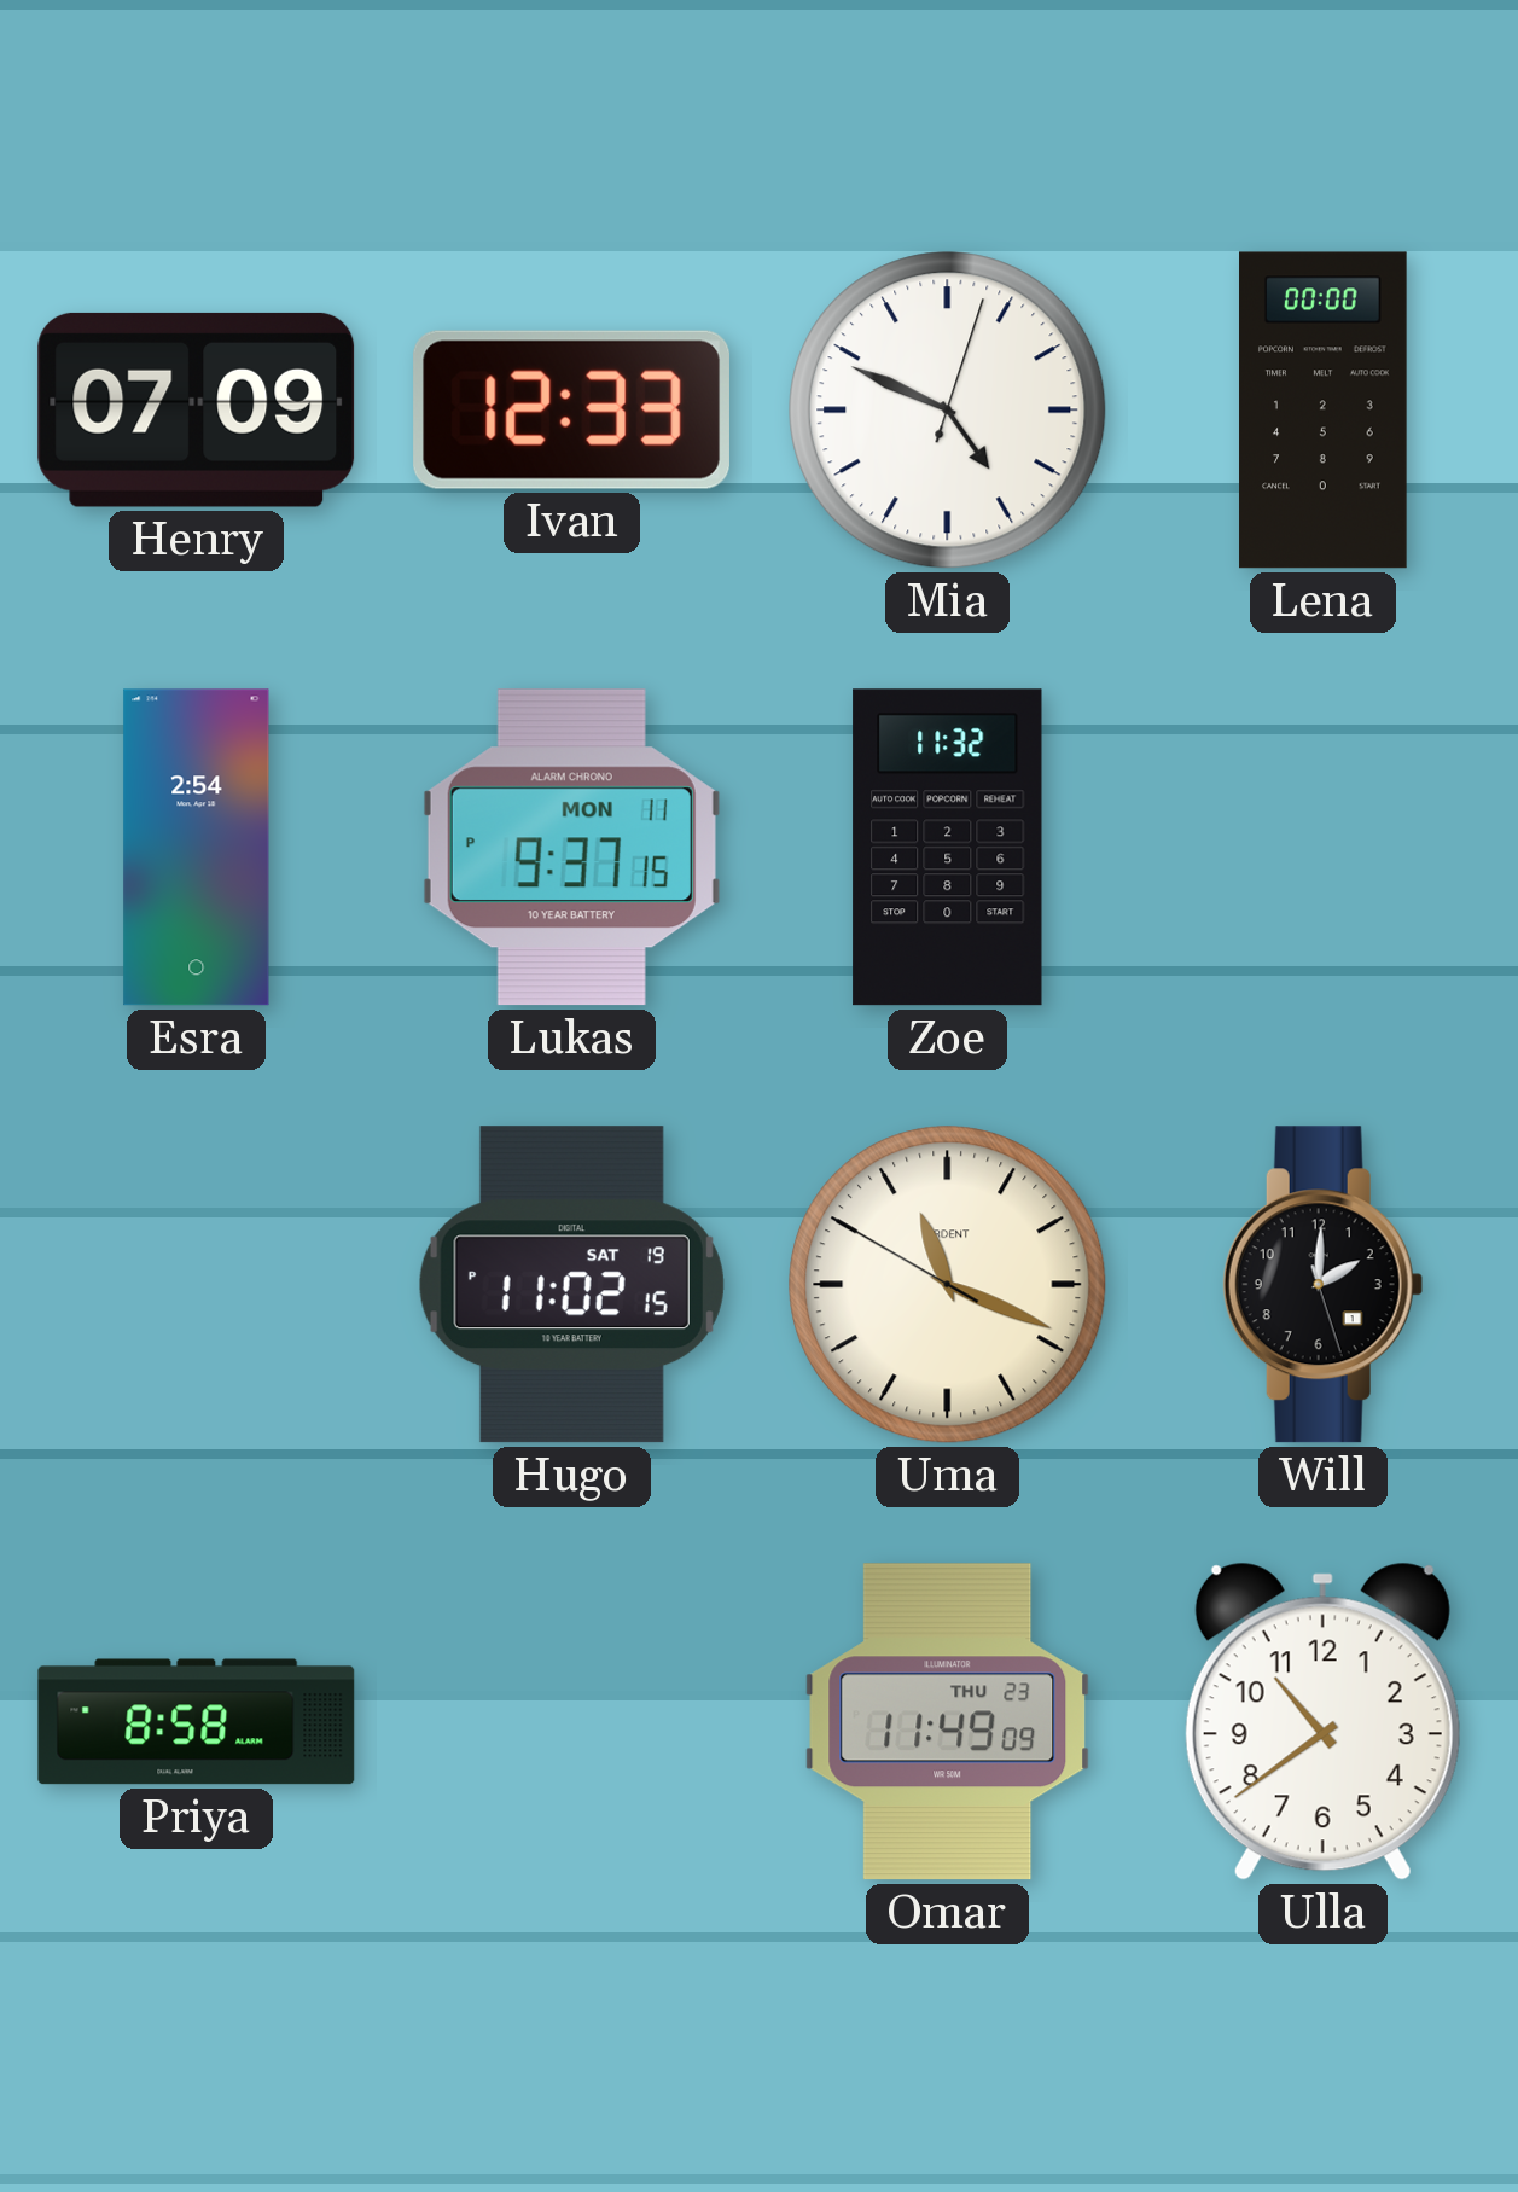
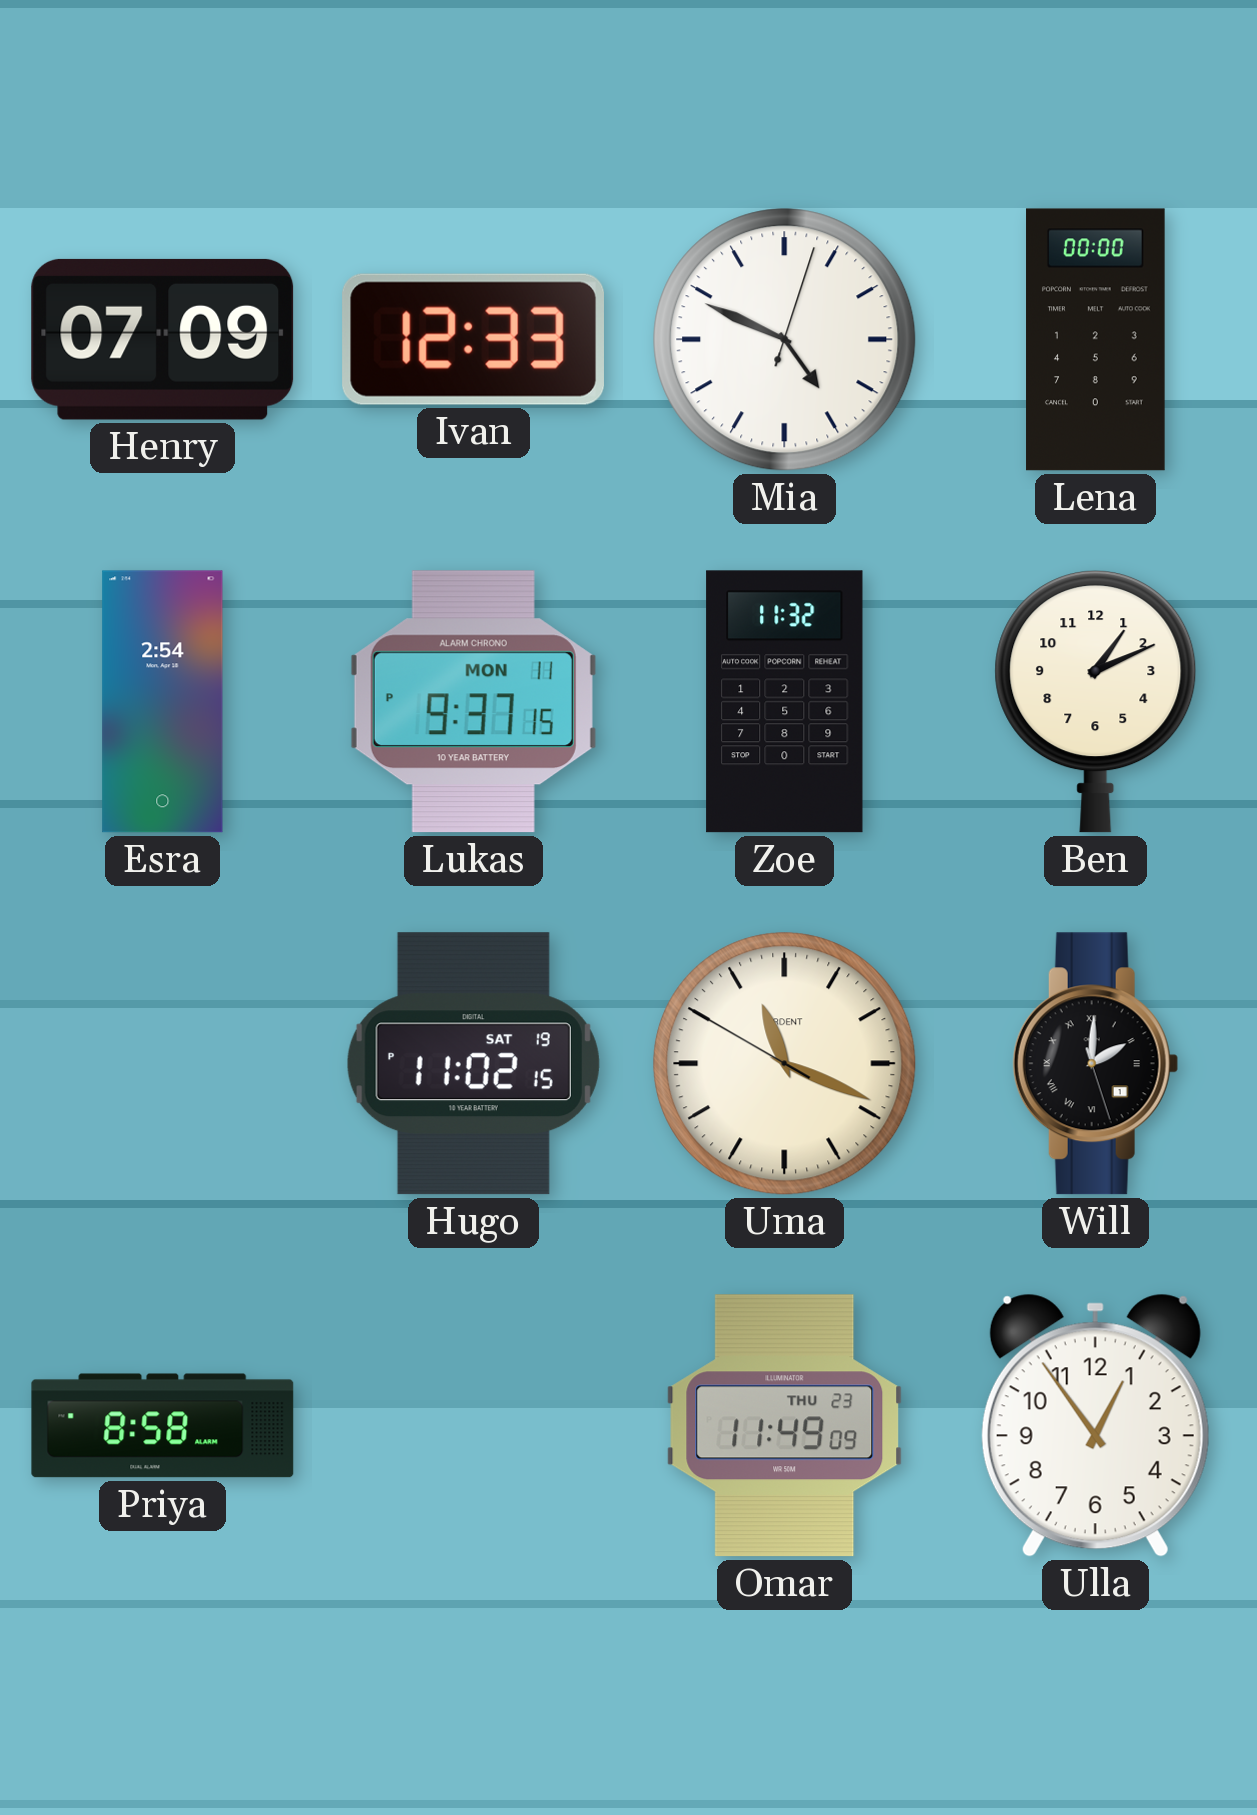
Ben: none -> 1:11 (1096, 702)
Will numerals: Arabic -> Roman (1095, 1064)
Ulla: 10:39 -> 12:54 (1095, 1425)
